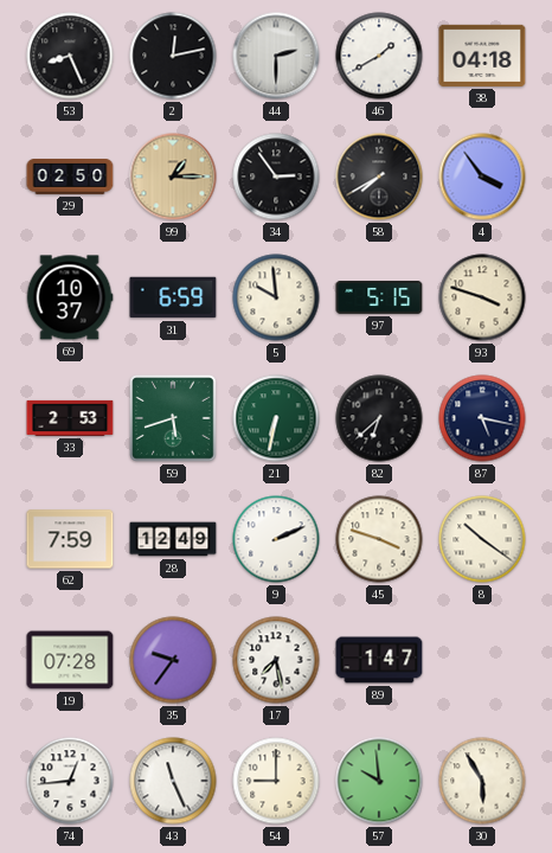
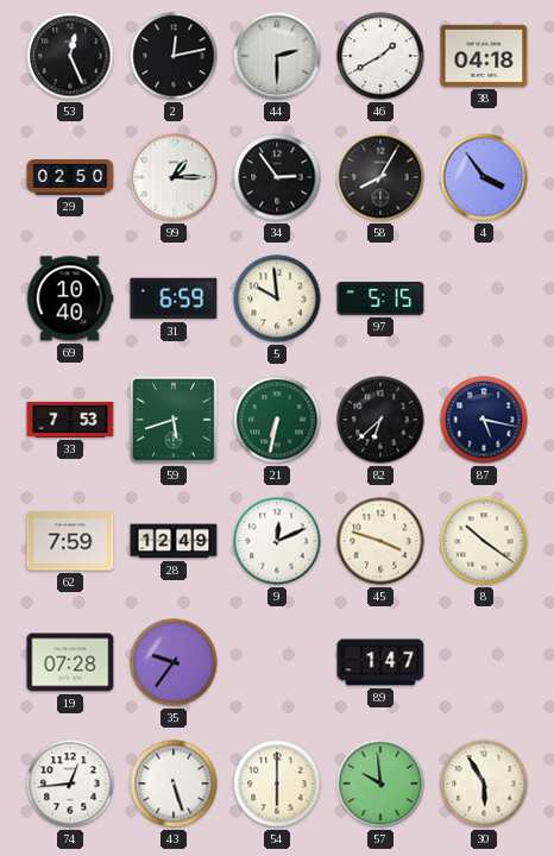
53: 8:26 -> 12:26 (70, 56)
99 dial: champagne -> white (174, 177)
58: 7:40 -> 8:05 (380, 177)
69: 10:37 -> 10:40 (70, 298)
93: 3:48 -> none (482, 297)
33: 2:53 -> 7:53 (70, 420)
9: 2:11 -> 12:11 (277, 541)
17: 7:28 -> none (276, 660)
43: 11:26 -> 5:27 (174, 783)
54: 9:00 -> 6:00 (277, 783)
